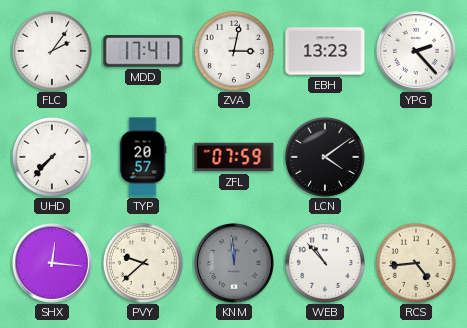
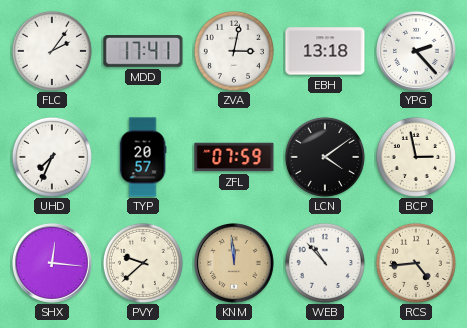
EBH: 13:23 -> 13:18 (325, 51)
UHD: 7:37 -> 7:34 (52, 157)
BCP: none -> 2:58 (416, 157)
KNM dial: grey -> champagne (235, 264)
